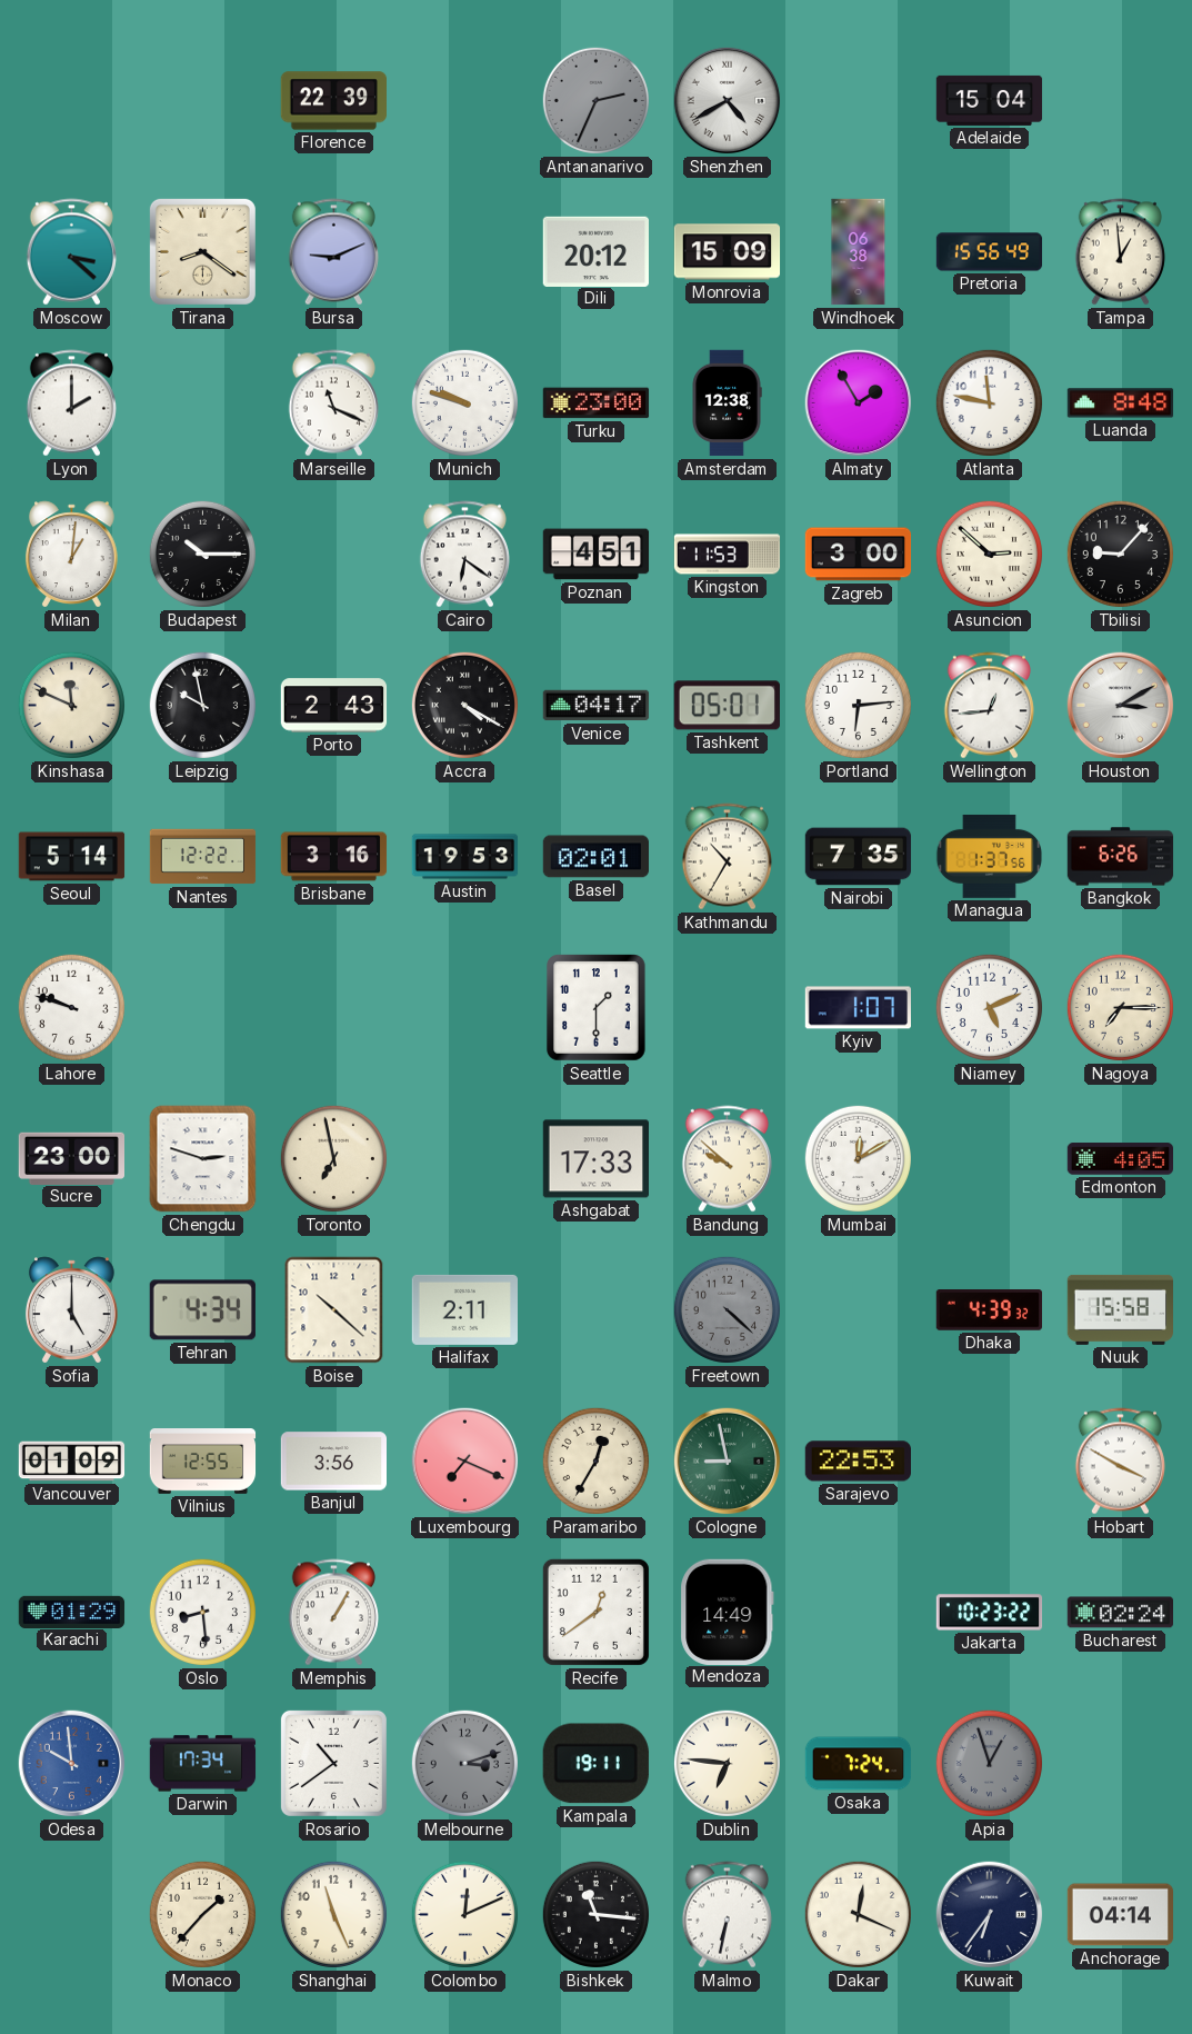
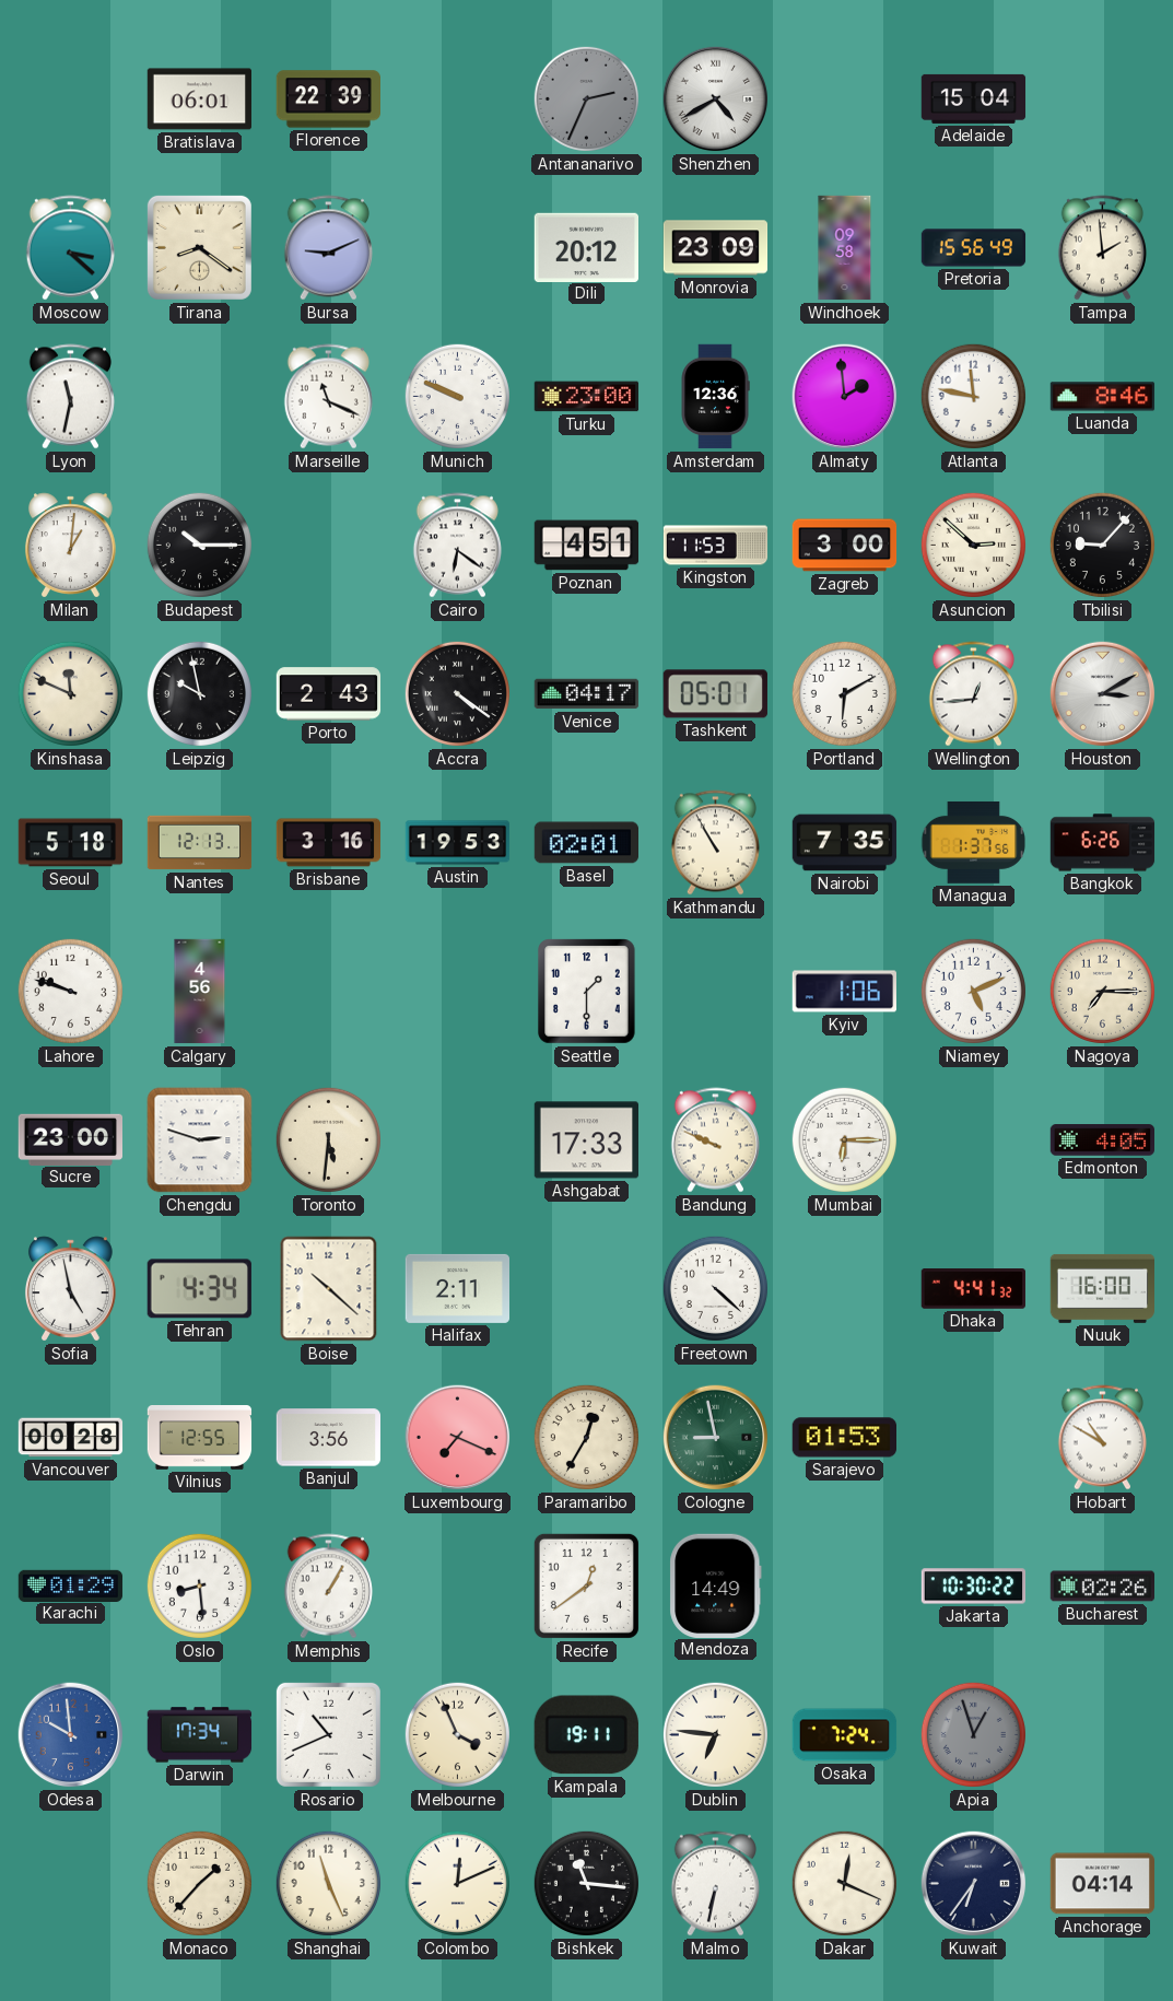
Bratislava: none -> 06:01 (199, 100)
Monrovia: 15:09 -> 23:09 (716, 248)
Windhoek: 06:38 -> 09:58 (845, 248)
Tampa: 12:59 -> 1:59 (1102, 248)
Lyon: 2:00 -> 11:32 (70, 397)
Munich: 9:48 -> 9:49 (457, 396)
Amsterdam: 12:38 -> 12:36 (715, 397)
Almaty: 1:55 -> 1:59 (845, 397)
Luanda: 8:48 -> 8:46 (1103, 397)
Accra: 4:20 -> 4:21 (457, 693)
Portland: 6:14 -> 6:10 (844, 693)
Seoul: 5:14 -> 5:18 (71, 843)
Nantes: 12:22 -> 12:13 (200, 843)
Kathmandu: 10:35 -> 10:55 (715, 843)
Calgary: none -> 4:56 (200, 992)
Kyiv: 1:07 -> 1:06 (844, 992)
Toronto: 6:58 -> 5:31 (328, 1139)
Bandung: 9:52 -> 9:49 (715, 1140)
Mumbai: 12:10 -> 6:15 (844, 1139)
Sofia: 5:00 -> 4:58 (70, 1289)
Freetown dial: grey -> white (715, 1288)
Dhaka: 4:39 -> 4:41 (973, 1289)
Nuuk: 15:58 -> 16:00 (1102, 1288)
Vancouver: 01:09 -> 00:28 (71, 1438)
Sarajevo: 22:53 -> 01:53 (844, 1438)
Hobart: 3:50 -> 10:50 (1102, 1438)
Jakarta: 10:23 -> 10:30 (974, 1587)
Bucharest: 02:24 -> 02:26 (1103, 1587)
Rosario: 10:39 -> 10:41 (328, 1734)
Melbourne: 3:12 -> 3:56 (457, 1734)
Melbourne dial: grey -> cream (457, 1734)
